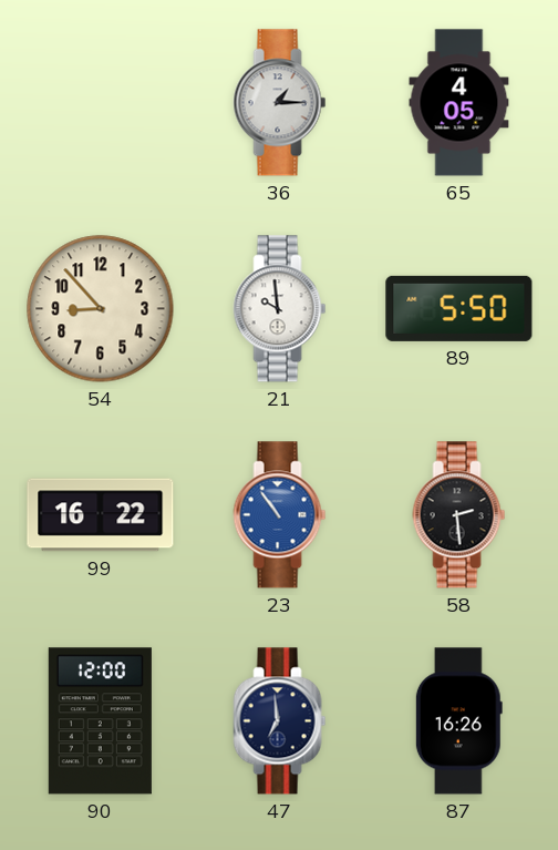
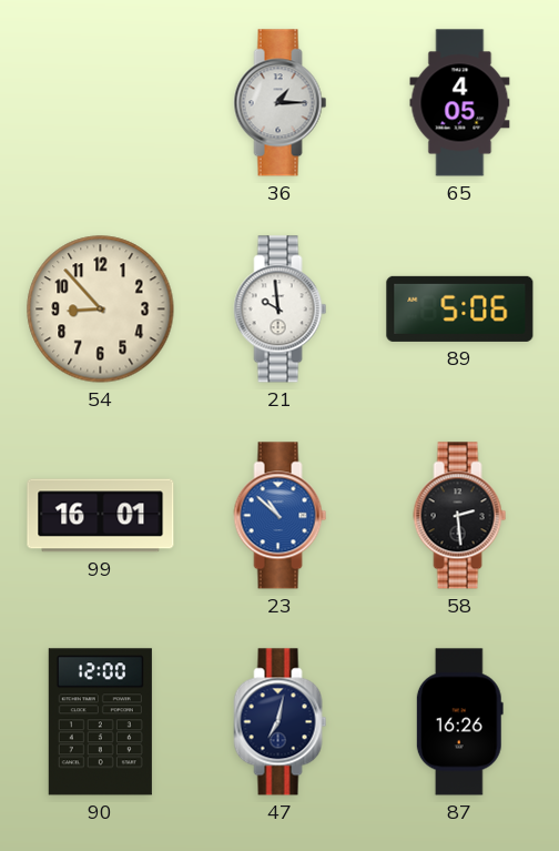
89: 5:50 -> 5:06 (460, 308)
99: 16:22 -> 16:01 (101, 516)
23: 10:54 -> 10:52 (281, 516)
47: 6:59 -> 7:02 (281, 722)
